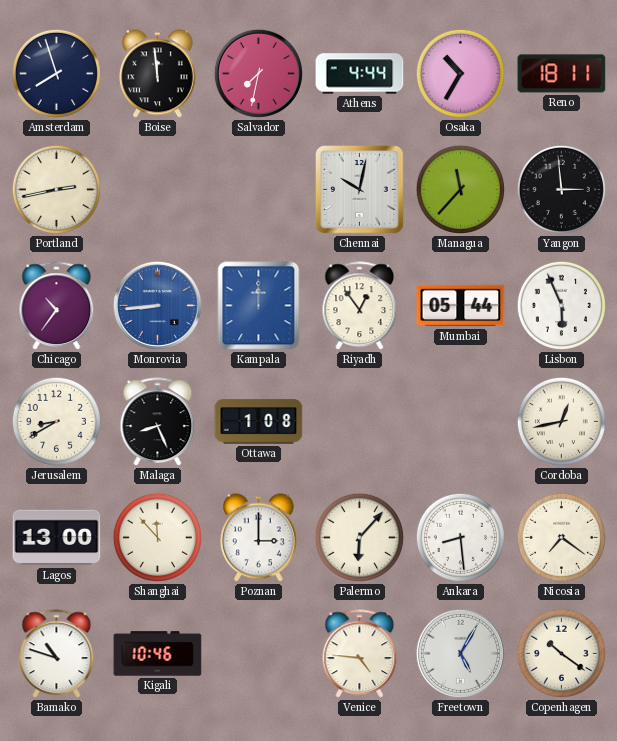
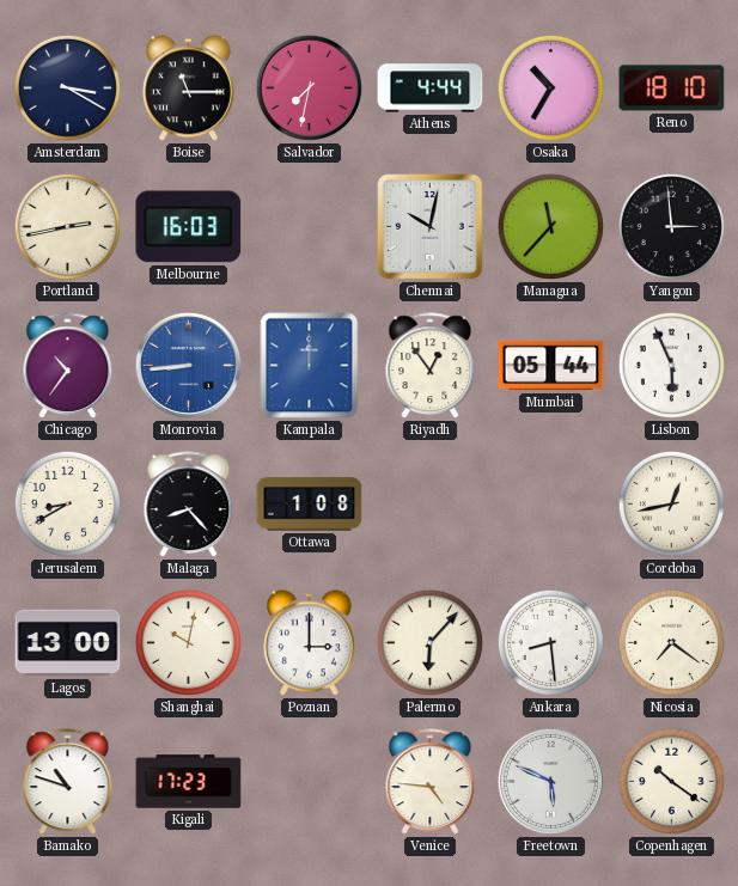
Amsterdam: 7:57 -> 3:20 (67, 87)
Boise: 11:59 -> 11:15 (188, 88)
Reno: 18:11 -> 18:10 (672, 88)
Melbourne: none -> 16:03 (189, 227)
Malaga: 8:26 -> 8:23 (189, 505)
Shanghai: 11:53 -> 10:02 (188, 642)
Kigali: 10:46 -> 17:23 (189, 782)
Freetown: 5:05 -> 5:49 (550, 781)
